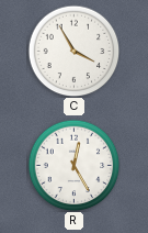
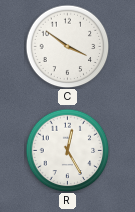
C: 3:55 -> 3:51 (67, 46)
